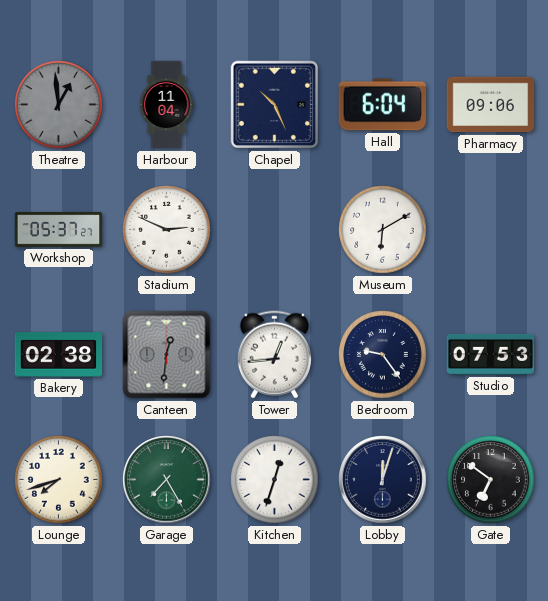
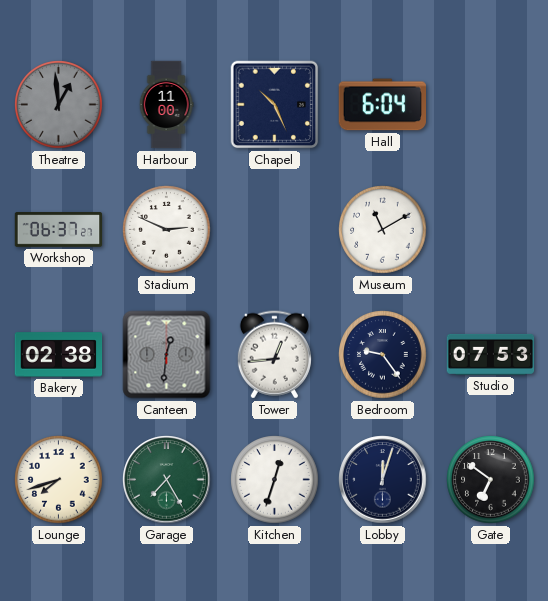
Harbour: 11:04 -> 11:00 (166, 105)
Pharmacy: 09:06 -> none (491, 105)
Workshop: 05:37 -> 06:37 (59, 230)
Museum: 6:10 -> 11:10 (383, 230)
